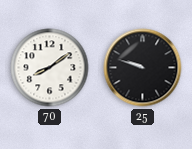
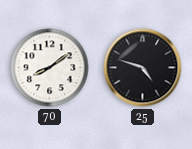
25: 9:48 -> 4:48 (143, 68)
